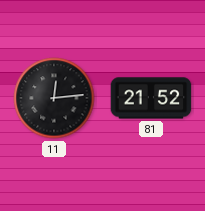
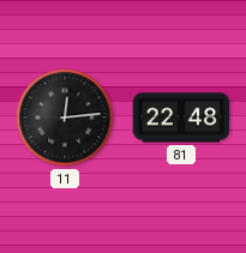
81: 21:52 -> 22:48 (181, 118)
